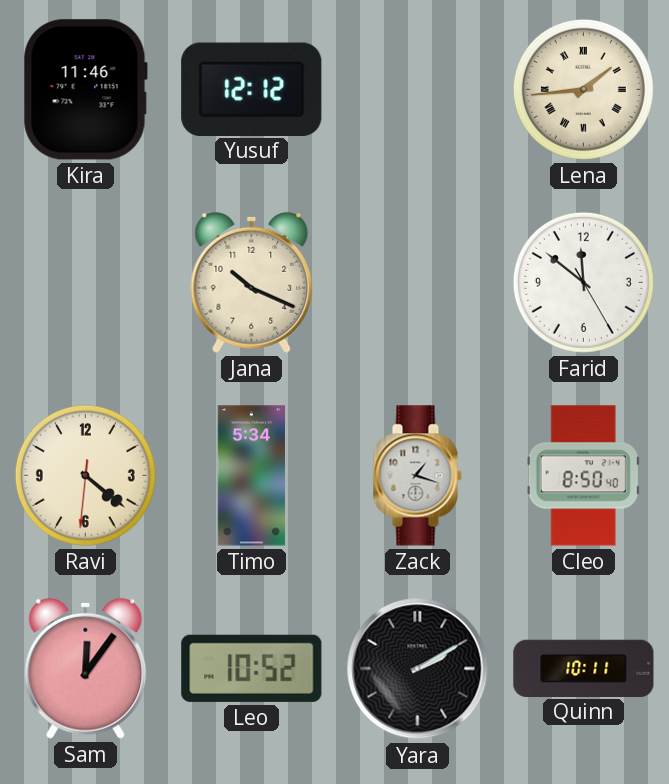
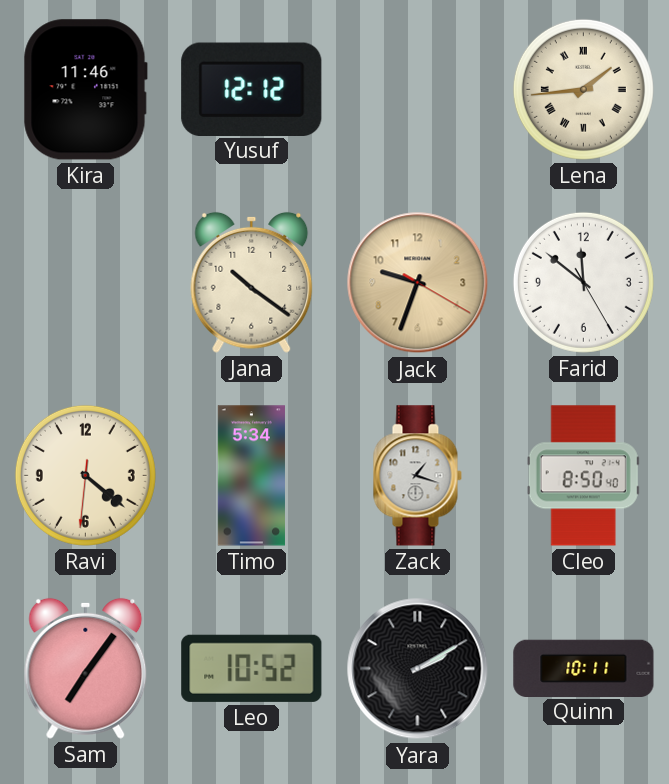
Jana: 10:19 -> 10:21 (252, 282)
Jack: none -> 9:33 (418, 283)
Sam: 12:06 -> 7:06 (86, 668)
